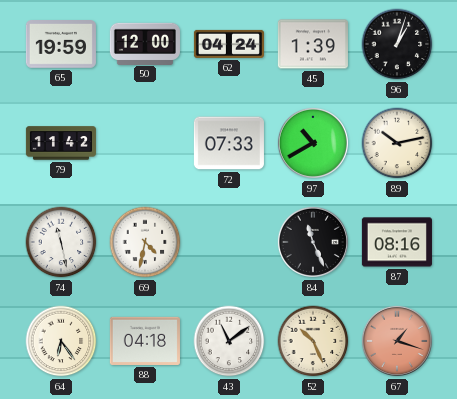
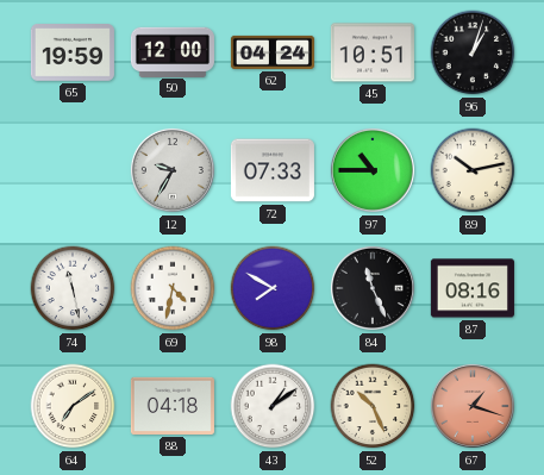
45: 1:39 -> 10:51 (373, 52)
79: 11:42 -> none (61, 143)
12: none -> 9:35 (173, 170)
97: 10:40 -> 10:45 (373, 170)
98: none -> 7:50 (273, 288)
64: 6:24 -> 7:09 (73, 406)
43: 11:09 -> 1:09 (273, 406)
